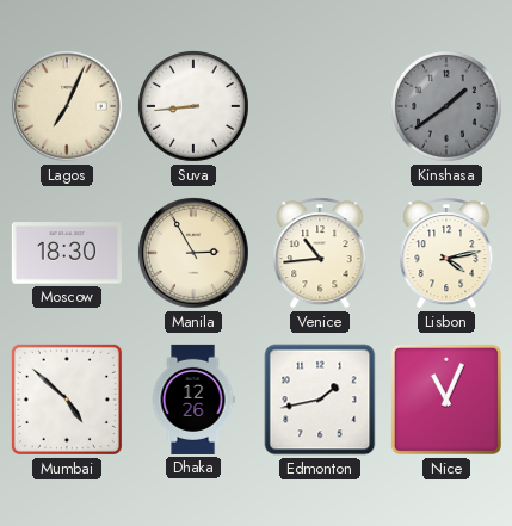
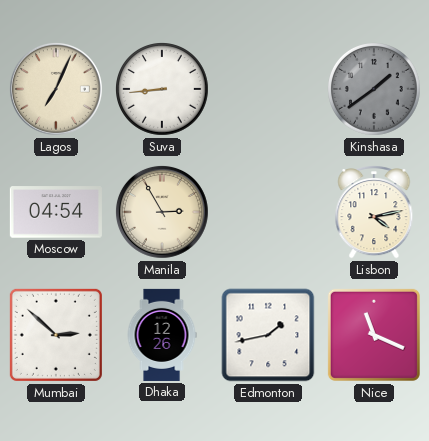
Moscow: 18:30 -> 04:54 (56, 212)
Venice: 10:44 -> none (320, 254)
Mumbai: 4:52 -> 2:52 (56, 335)
Nice: 11:04 -> 11:19 (374, 335)
